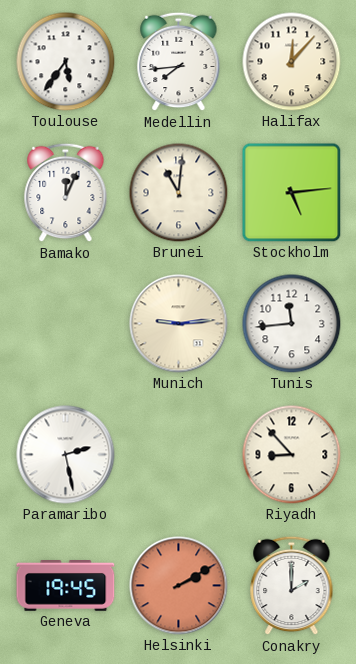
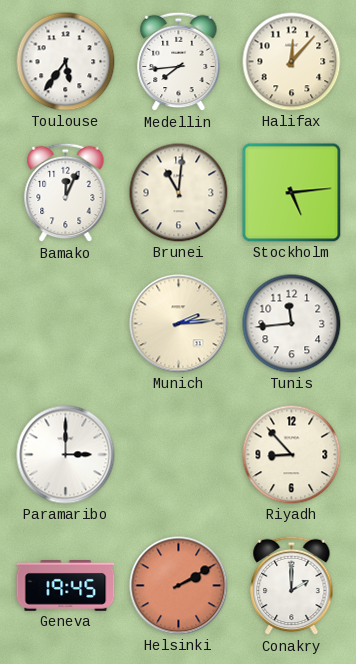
Munich: 9:14 -> 2:14 (179, 324)
Paramaribo: 2:28 -> 3:00 (66, 455)
